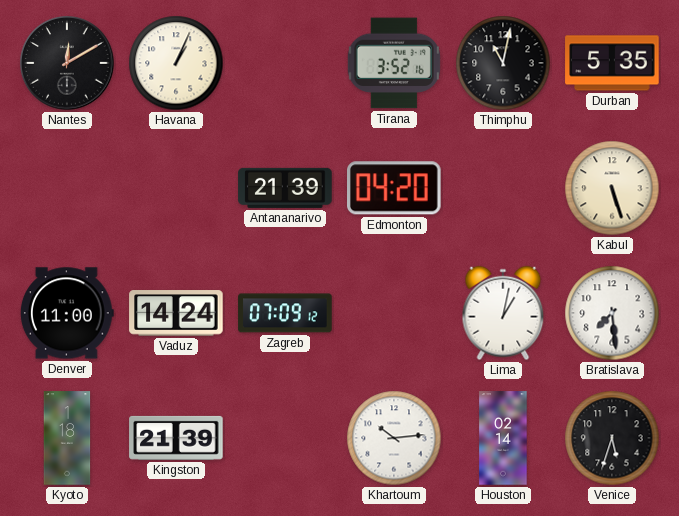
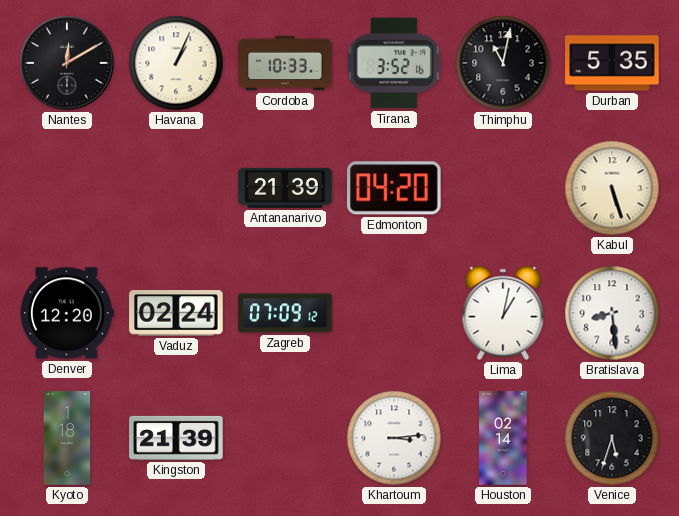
Cordoba: none -> 10:33 (285, 63)
Denver: 11:00 -> 12:20 (67, 313)
Vaduz: 14:24 -> 02:24 (176, 313)
Bratislava: 7:29 -> 8:29 (612, 313)
Khartoum: 10:14 -> 3:14 (394, 438)
